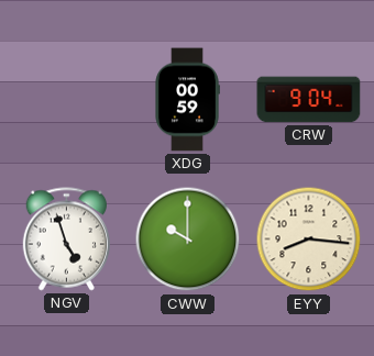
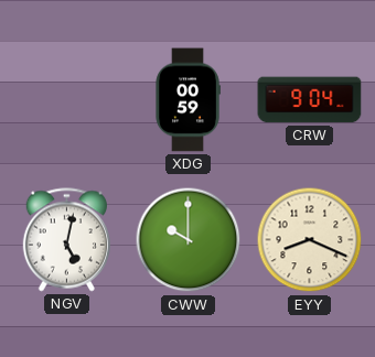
NGV: 4:57 -> 5:02 (66, 240)
EYY: 8:16 -> 8:19 (310, 240)
